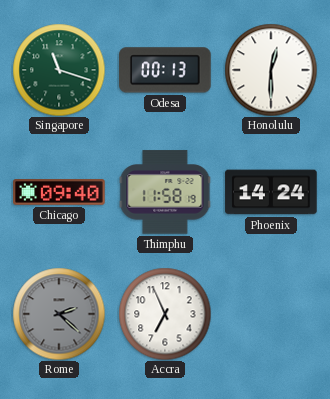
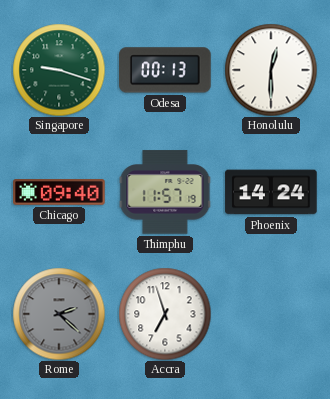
Singapore: 11:18 -> 9:18 (59, 70)
Thimphu: 11:58 -> 11:57 (165, 192)
Accra: 6:56 -> 6:57 (165, 314)
